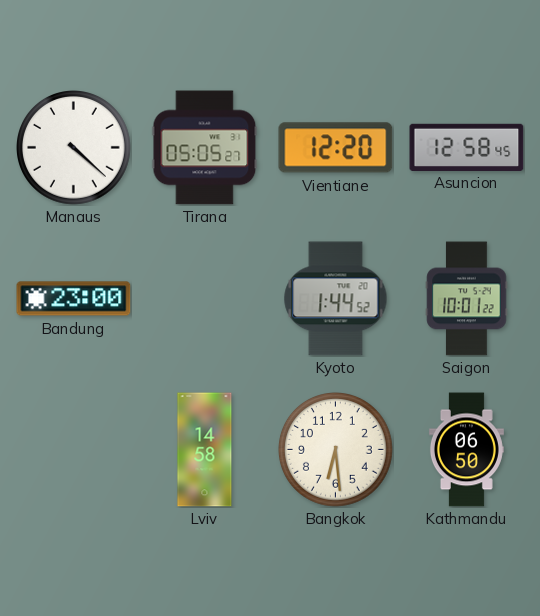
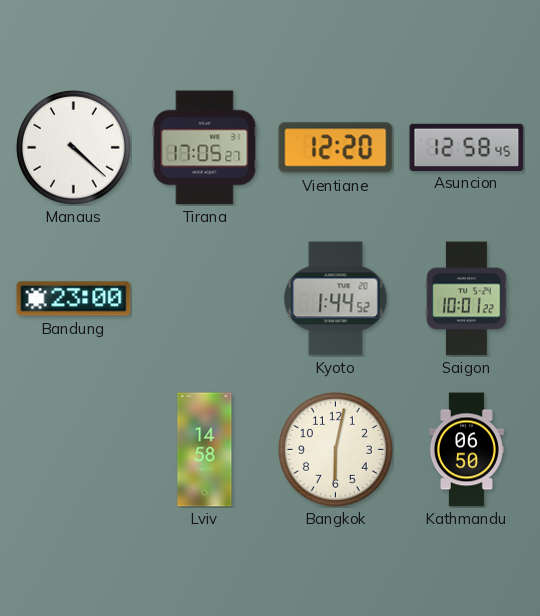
Tirana: 05:05 -> 17:05 (205, 148)
Bangkok: 6:29 -> 6:02 (336, 450)
